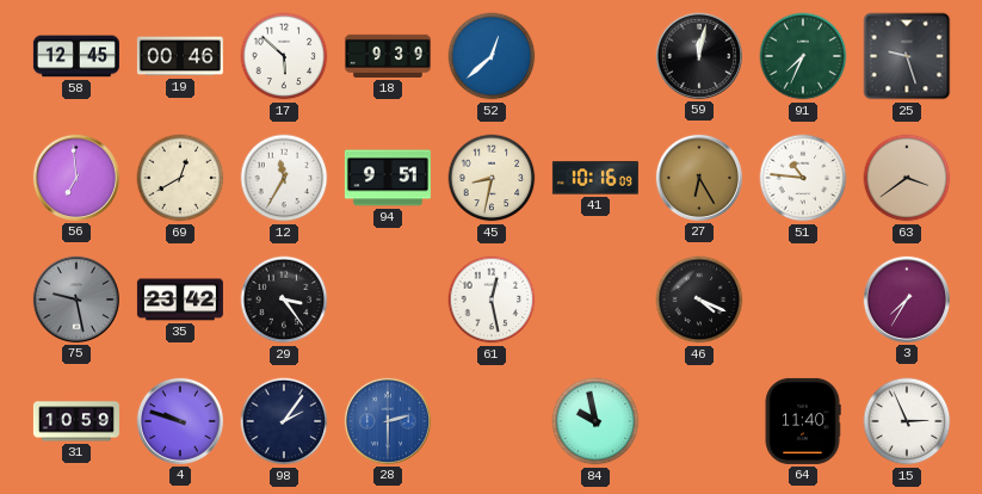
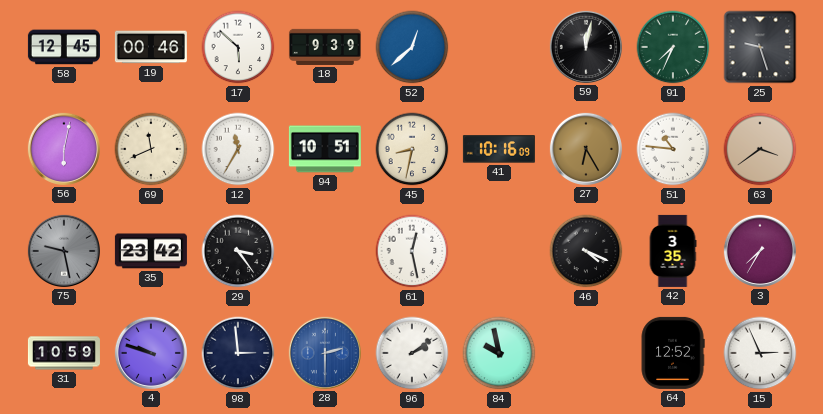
56: 6:59 -> 6:02 (64, 149)
69: 12:40 -> 11:41 (151, 149)
94: 9:51 -> 10:51 (325, 149)
42: none -> 3:35 (673, 251)
98: 2:06 -> 2:59 (238, 353)
96: none -> 2:09 (412, 353)
64: 11:40 -> 12:52 (673, 353)
